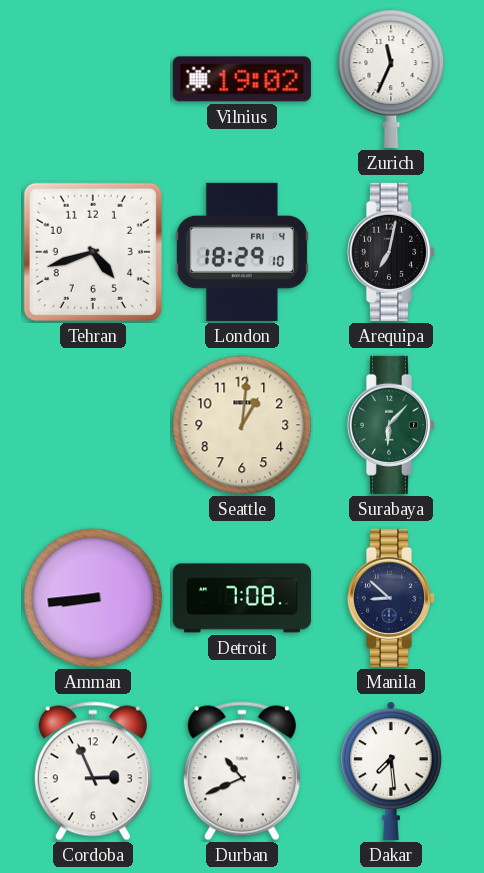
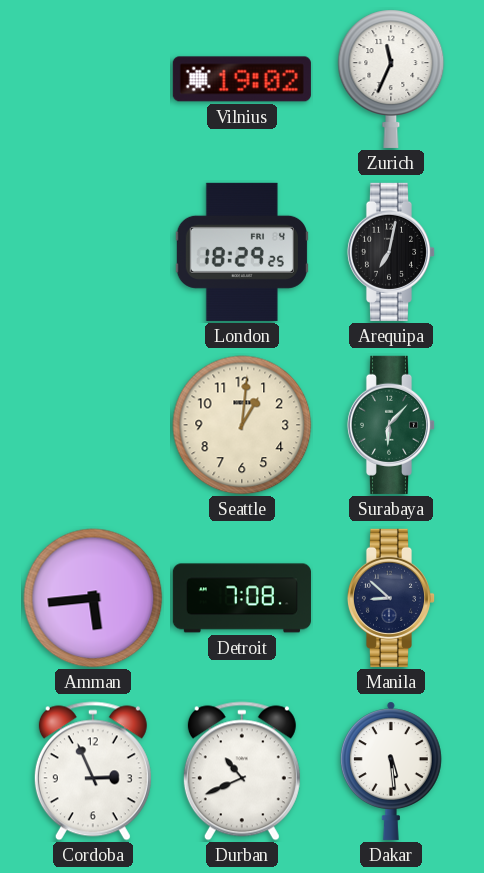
Tehran: 4:42 -> none (93, 252)
London: 18:29:10 -> 18:29:25 (242, 252)
Amman: 8:44 -> 5:44 (93, 598)
Dakar: 7:29 -> 5:29 (391, 771)
